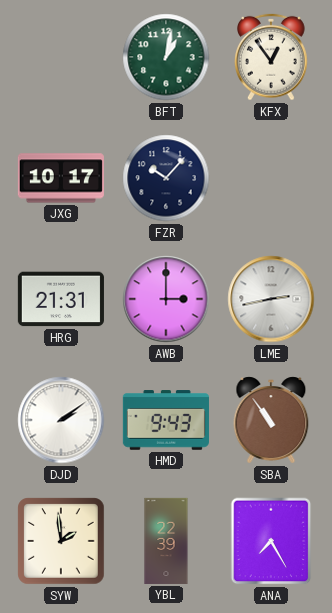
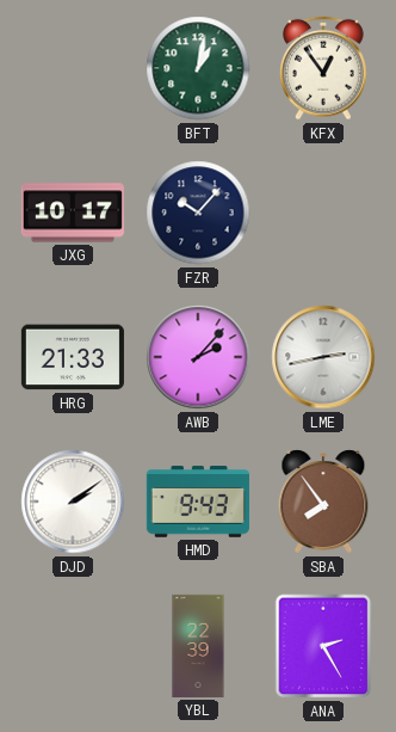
HRG: 21:31 -> 21:33 (73, 357)
AWB: 3:00 -> 2:07 (198, 357)
SBA: 10:54 -> 7:54 (323, 502)
SYW: 1:59 -> none (61, 541)
ANA: 7:25 -> 2:25 (323, 646)
